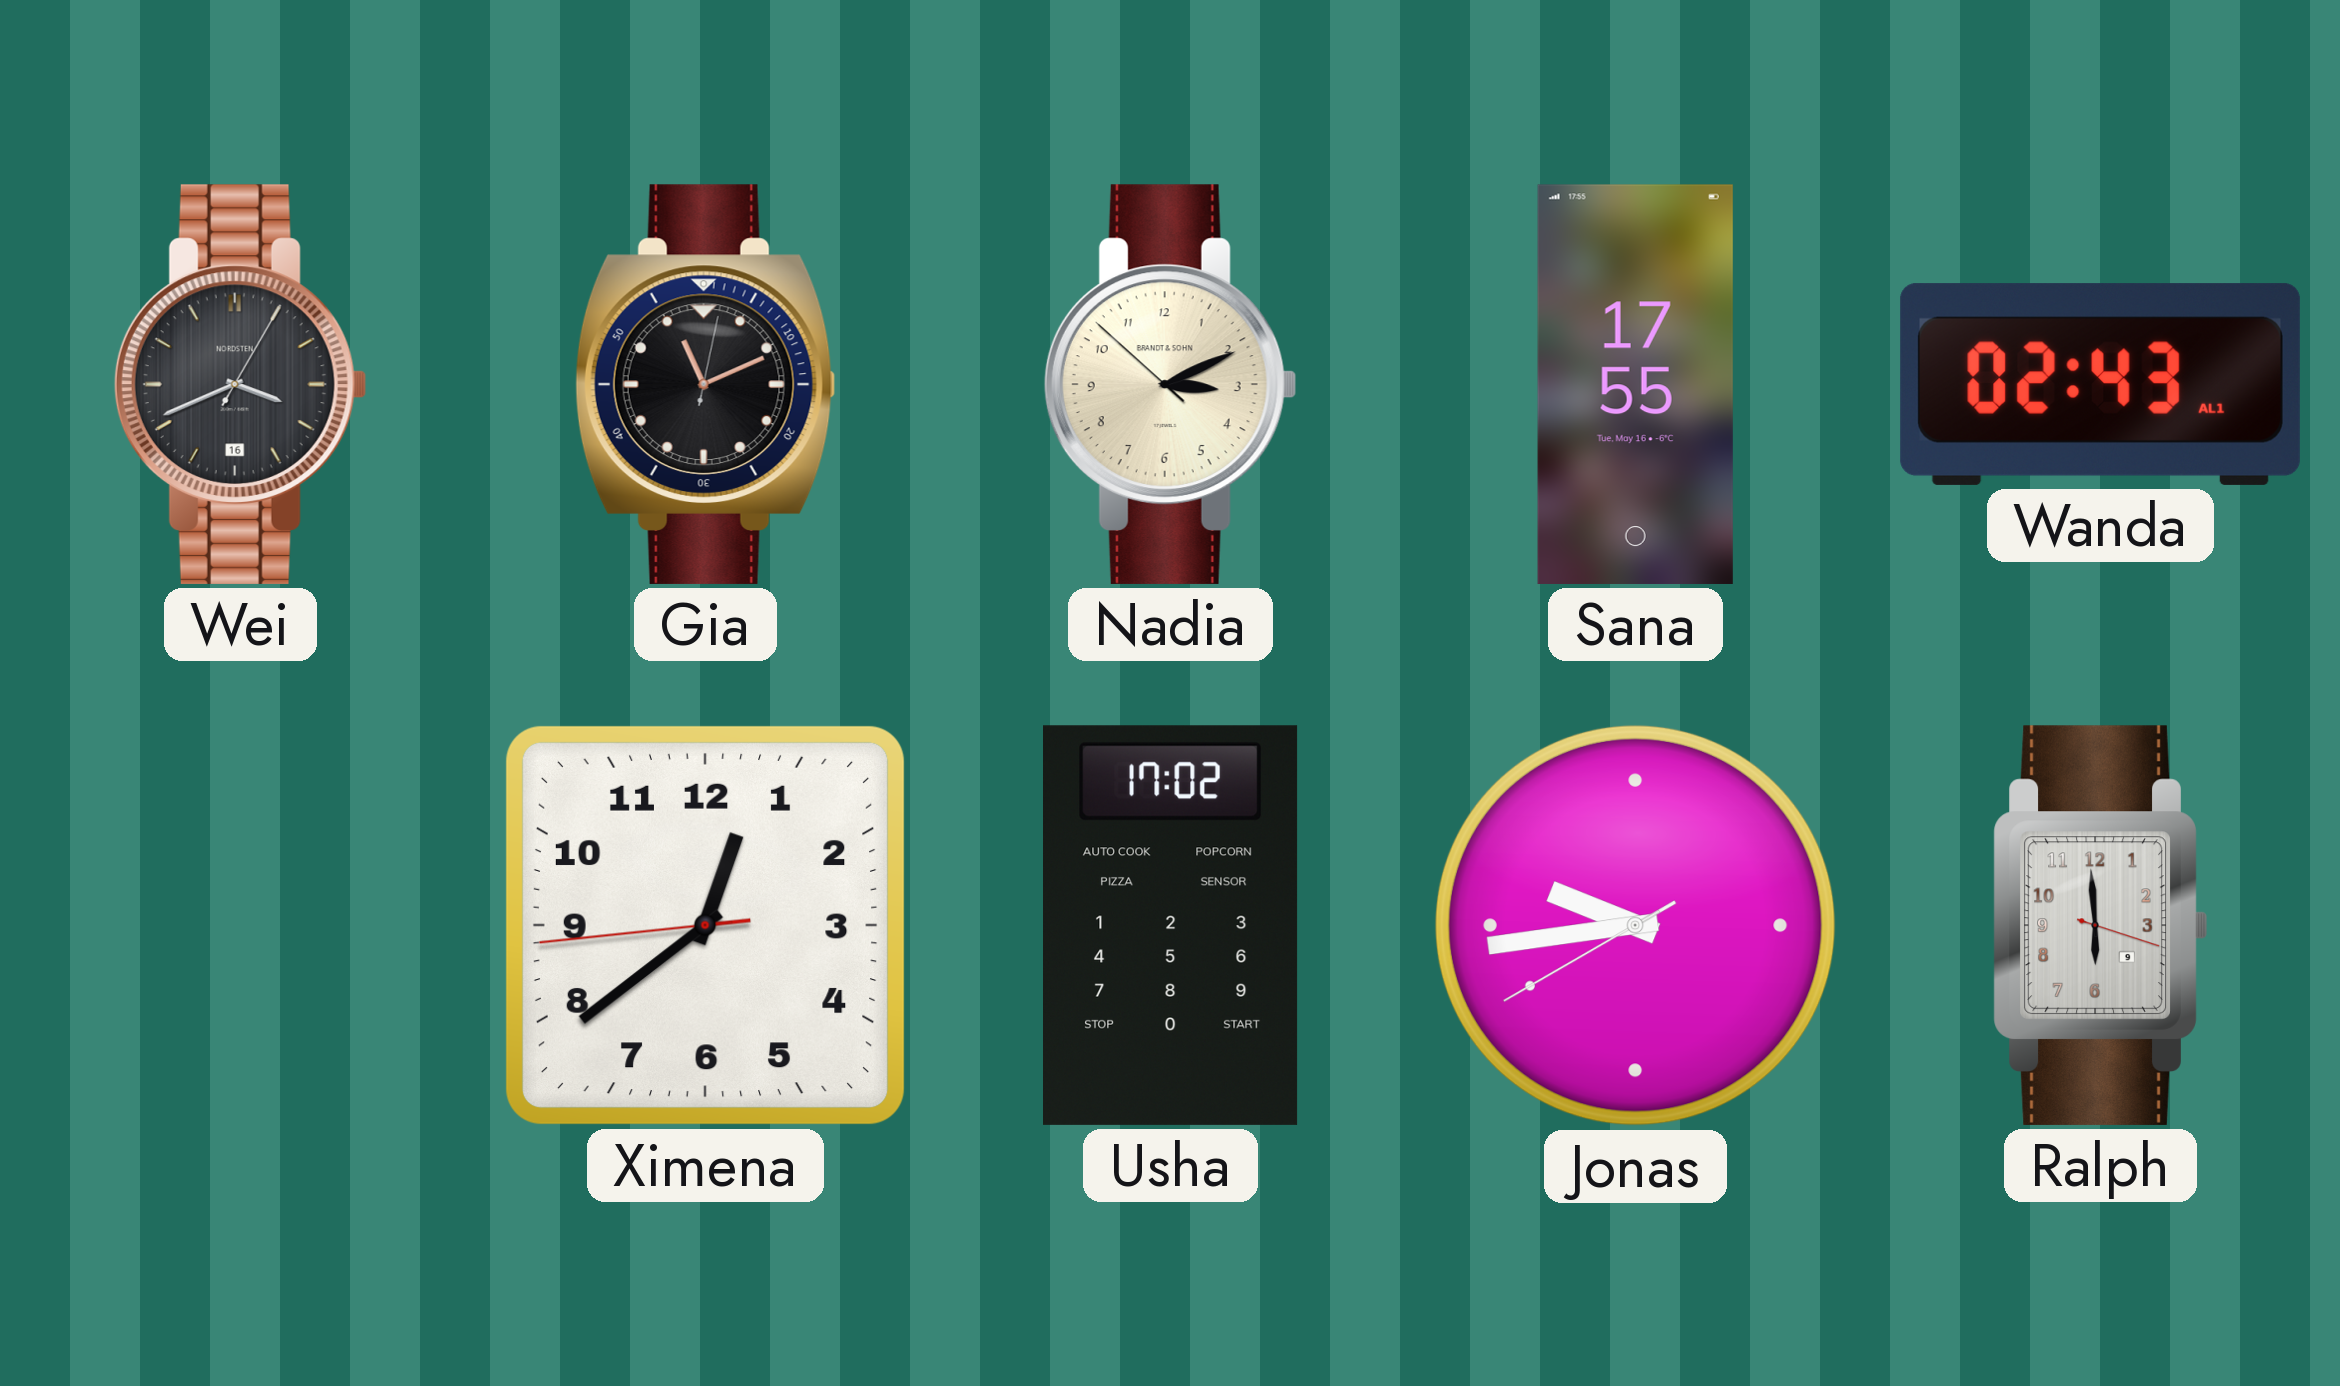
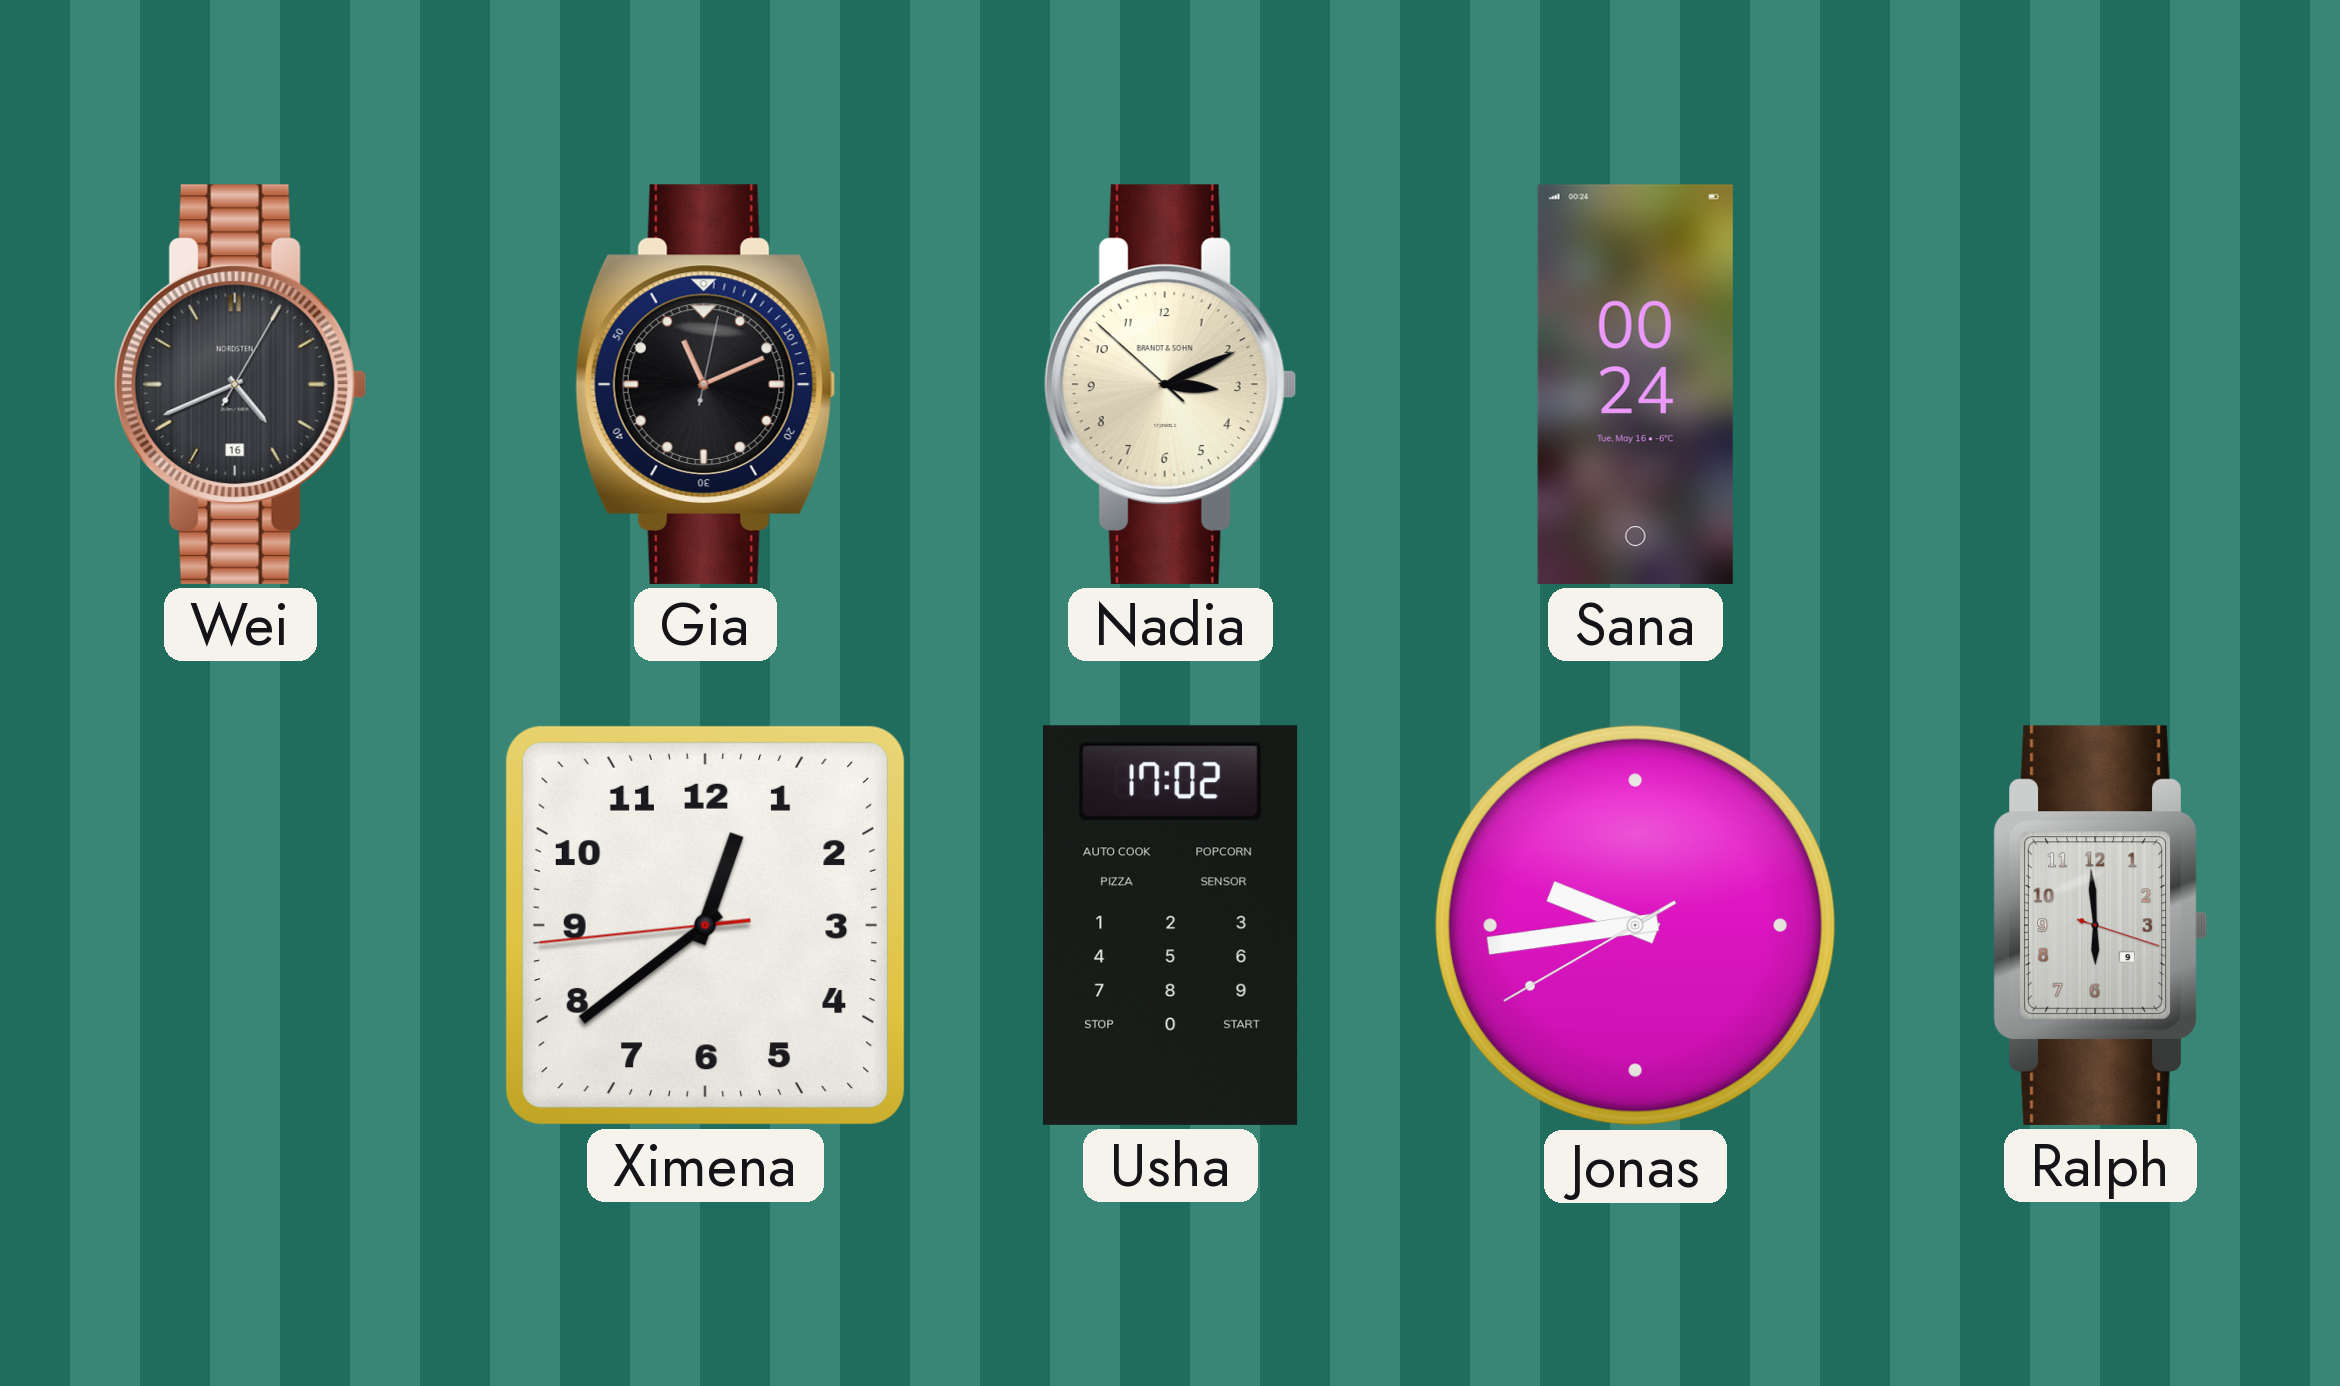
Wei: 3:41 -> 4:41 (240, 384)
Sana: 17:55 -> 00:24 (1635, 384)
Wanda: 02:43 -> none (2100, 384)
